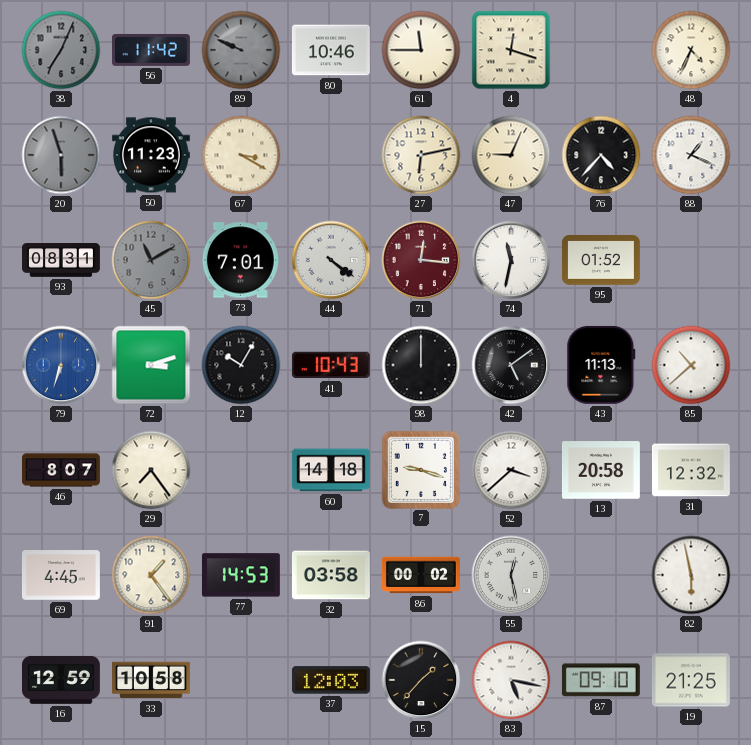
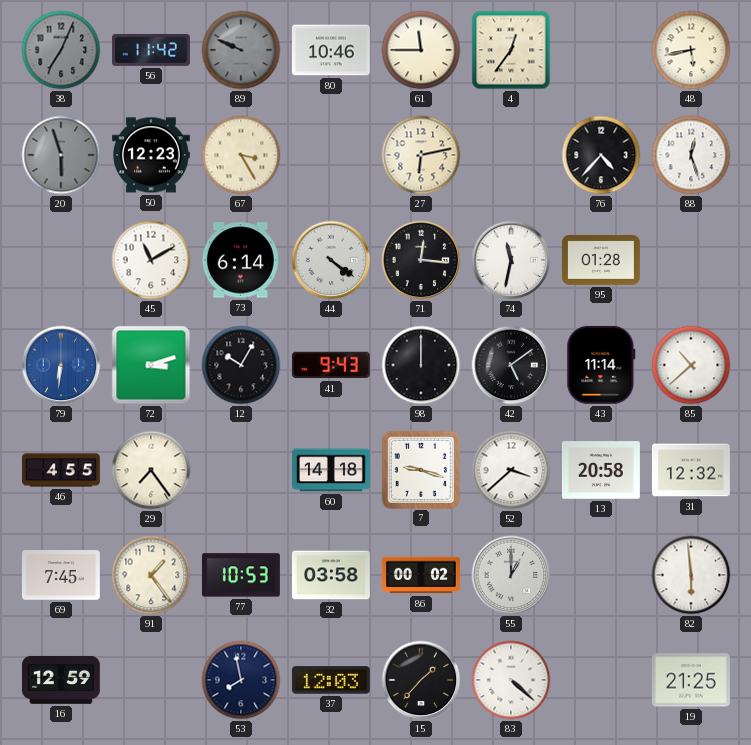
4: 12:18 -> 12:36 (511, 50)
48: 4:34 -> 5:43 (691, 50)
50: 11:23 -> 12:23 (151, 155)
67: 3:20 -> 3:25 (241, 155)
47: 9:04 -> none (511, 155)
88: 1:19 -> 12:27 (691, 155)
93: 08:31 -> none (62, 260)
45 dial: grey -> white (151, 260)
73: 7:01 -> 6:14 (241, 260)
71 dial: burgundy -> black (421, 260)
95: 01:52 -> 01:28 (601, 260)
79: 6:33 -> 6:31 (61, 365)
41: 10:43 -> 9:43 (331, 365)
43: 11:13 -> 11:14 (601, 365)
46: 8:07 -> 4:55 (62, 470)
69: 4:45 -> 7:45 (61, 575)
77: 14:53 -> 10:53 (241, 575)
55: 12:28 -> 1:00 (511, 575)
82: 5:58 -> 5:59 (691, 575)
33: 10:58 -> none (151, 680)
53: none -> 7:58 (241, 680)
83: 5:17 -> 4:22 (511, 680)
87: 09:10 -> none (601, 680)
